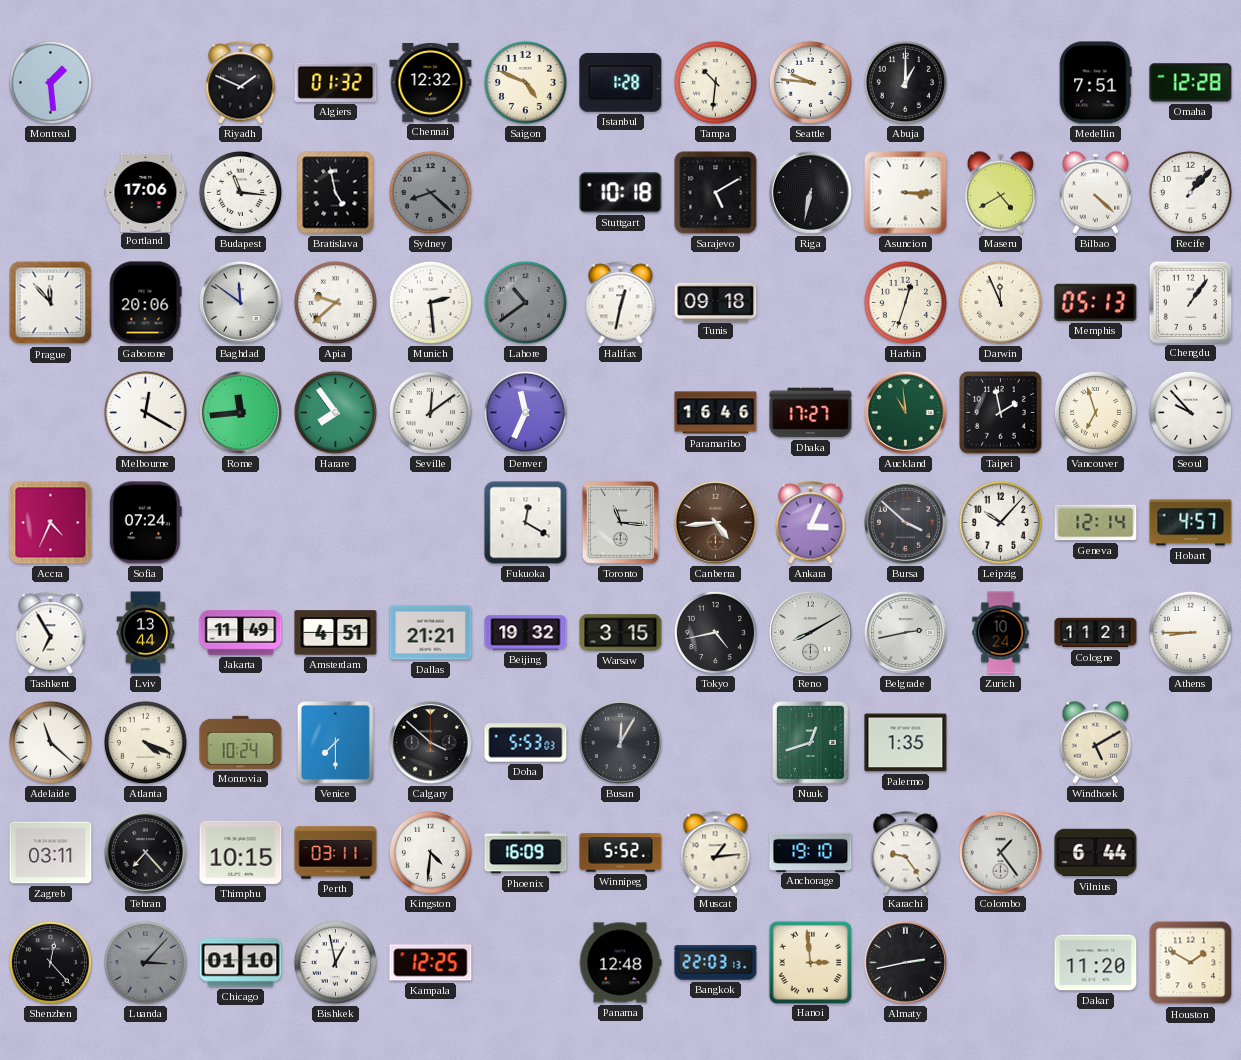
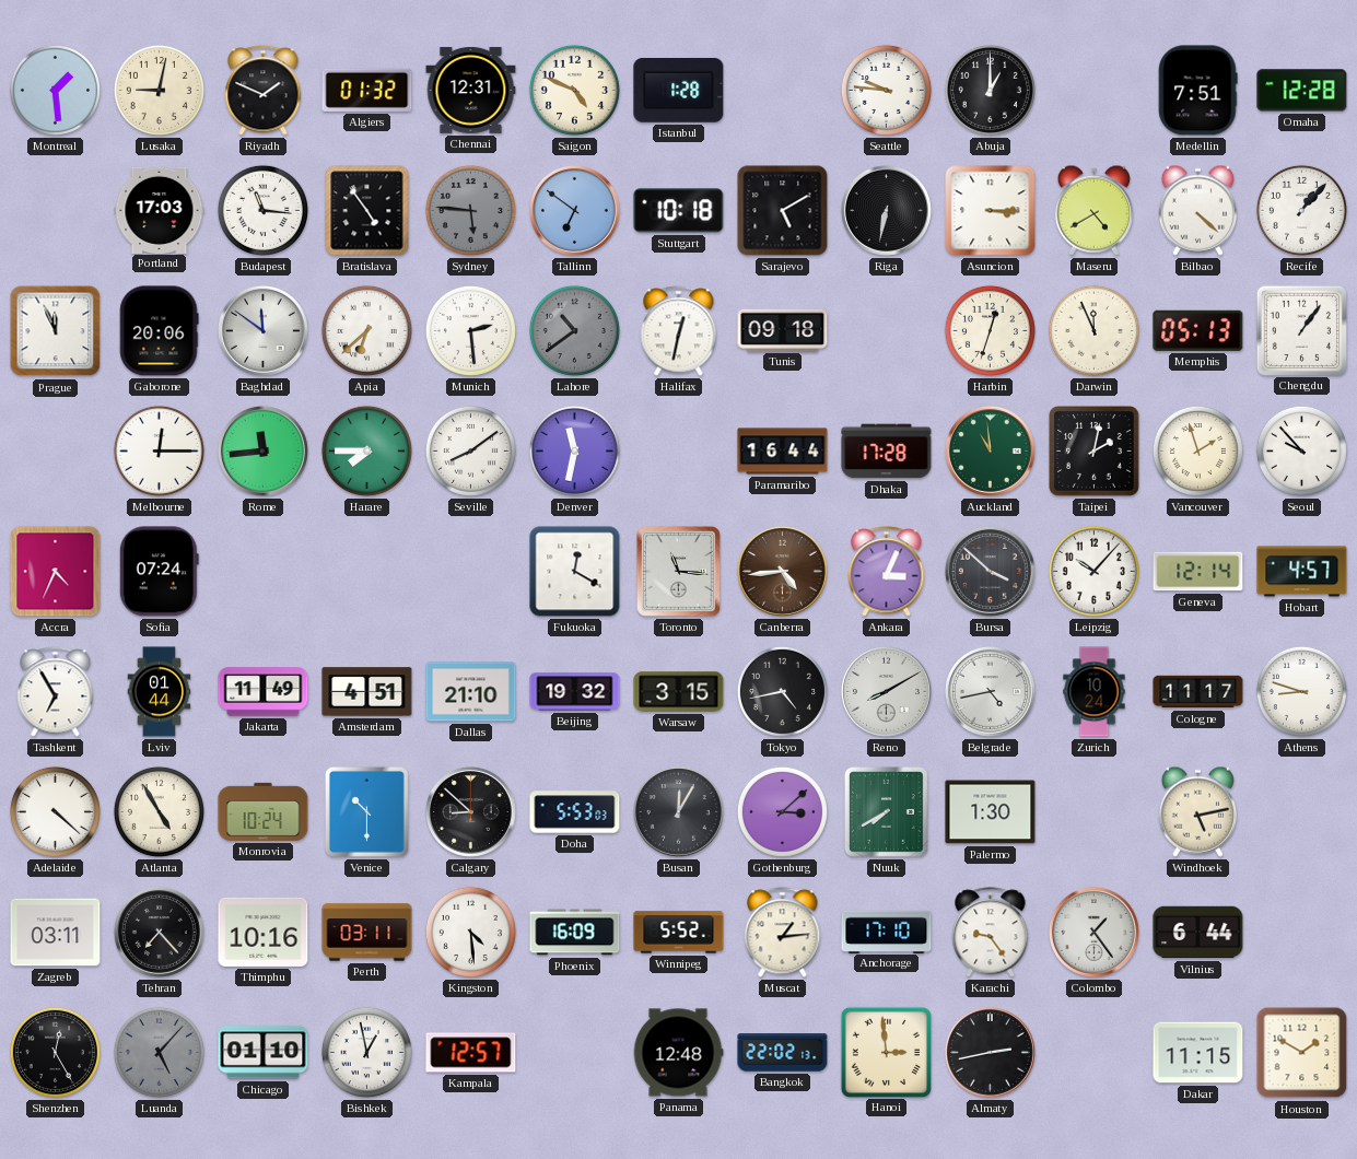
Lusaka: none -> 9:02 (159, 90)
Chennai: 12:32 -> 12:31 (471, 90)
Tampa: 10:31 -> none (715, 82)
Portland: 17:06 -> 17:03 (160, 210)
Bratislava: 4:58 -> 4:54 (367, 211)
Sydney: 8:22 -> 5:46 (470, 210)
Tallinn: none -> 6:51 (574, 210)
Prague: 11:53 -> 11:56 (56, 331)
Apia: 9:38 -> 6:38 (366, 330)
Melbourne: 12:20 -> 12:15 (159, 450)
Harare: 7:54 -> 7:45 (366, 450)
Seville: 12:09 -> 8:09 (470, 450)
Denver: 11:34 -> 11:32 (574, 450)
Paramaribo: 16:46 -> 16:44 (783, 452)
Dhaka: 17:27 -> 17:28 (887, 452)
Taipei: 1:58 -> 2:02 (1095, 452)
Vancouver: 6:57 -> 1:57 (1197, 450)
Lviv: 13:44 -> 01:44 (160, 692)
Dallas: 21:21 -> 21:10 (471, 692)
Belgrade: 2:43 -> 4:43 (990, 691)
Cologne: 11:21 -> 11:17 (1198, 692)
Athens: 8:45 -> 8:48 (1301, 691)
Adelaide: 11:22 -> 4:22 (55, 811)
Atlanta: 4:19 -> 4:55 (159, 811)
Venice: 7:30 -> 10:30 (366, 811)
Calgary: 3:52 -> 8:52 (470, 811)
Gothenburg: none -> 3:08 (782, 811)
Nuuk: 12:42 -> 7:40 (886, 811)
Palermo: 1:35 -> 1:30 (991, 812)
Windhoek: 5:10 -> 5:13 (1197, 811)
Thimphu: 10:15 -> 10:16 (264, 932)
Kingston: 4:31 -> 4:29 (470, 932)
Anchorage: 19:10 -> 17:10 (887, 932)
Shenzhen: 12:23 -> 12:25 (55, 1052)
Luanda: 3:07 -> 5:07 (159, 1052)
Kampala: 12:25 -> 12:57 (471, 1053)
Bangkok: 22:03 -> 22:02 (783, 1053)
Dakar: 11:20 -> 11:15 (1198, 1053)
